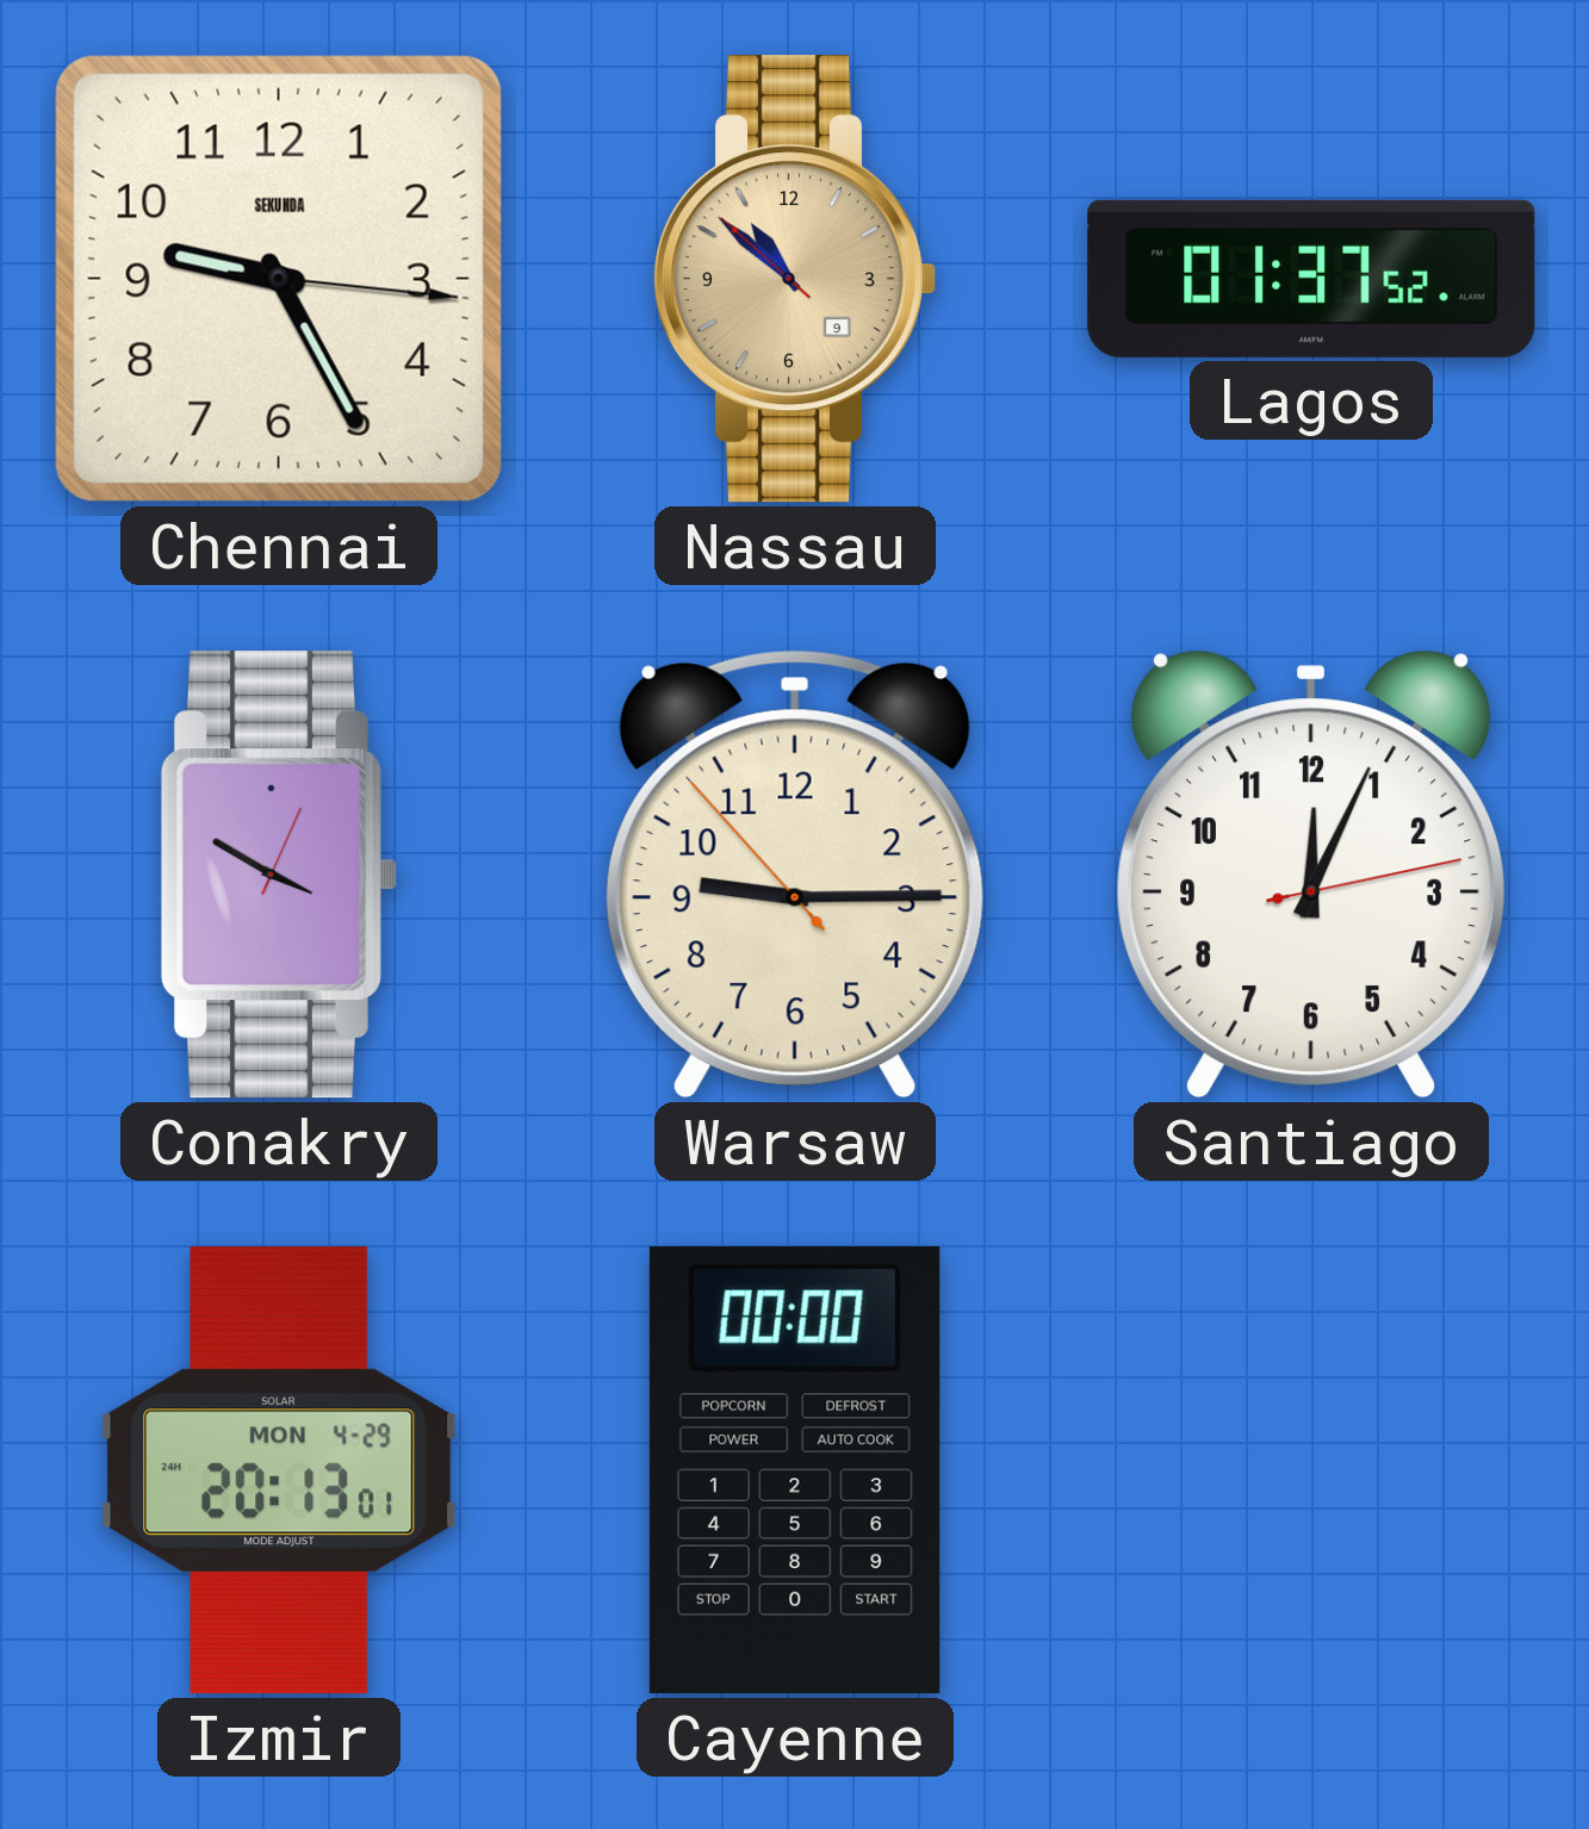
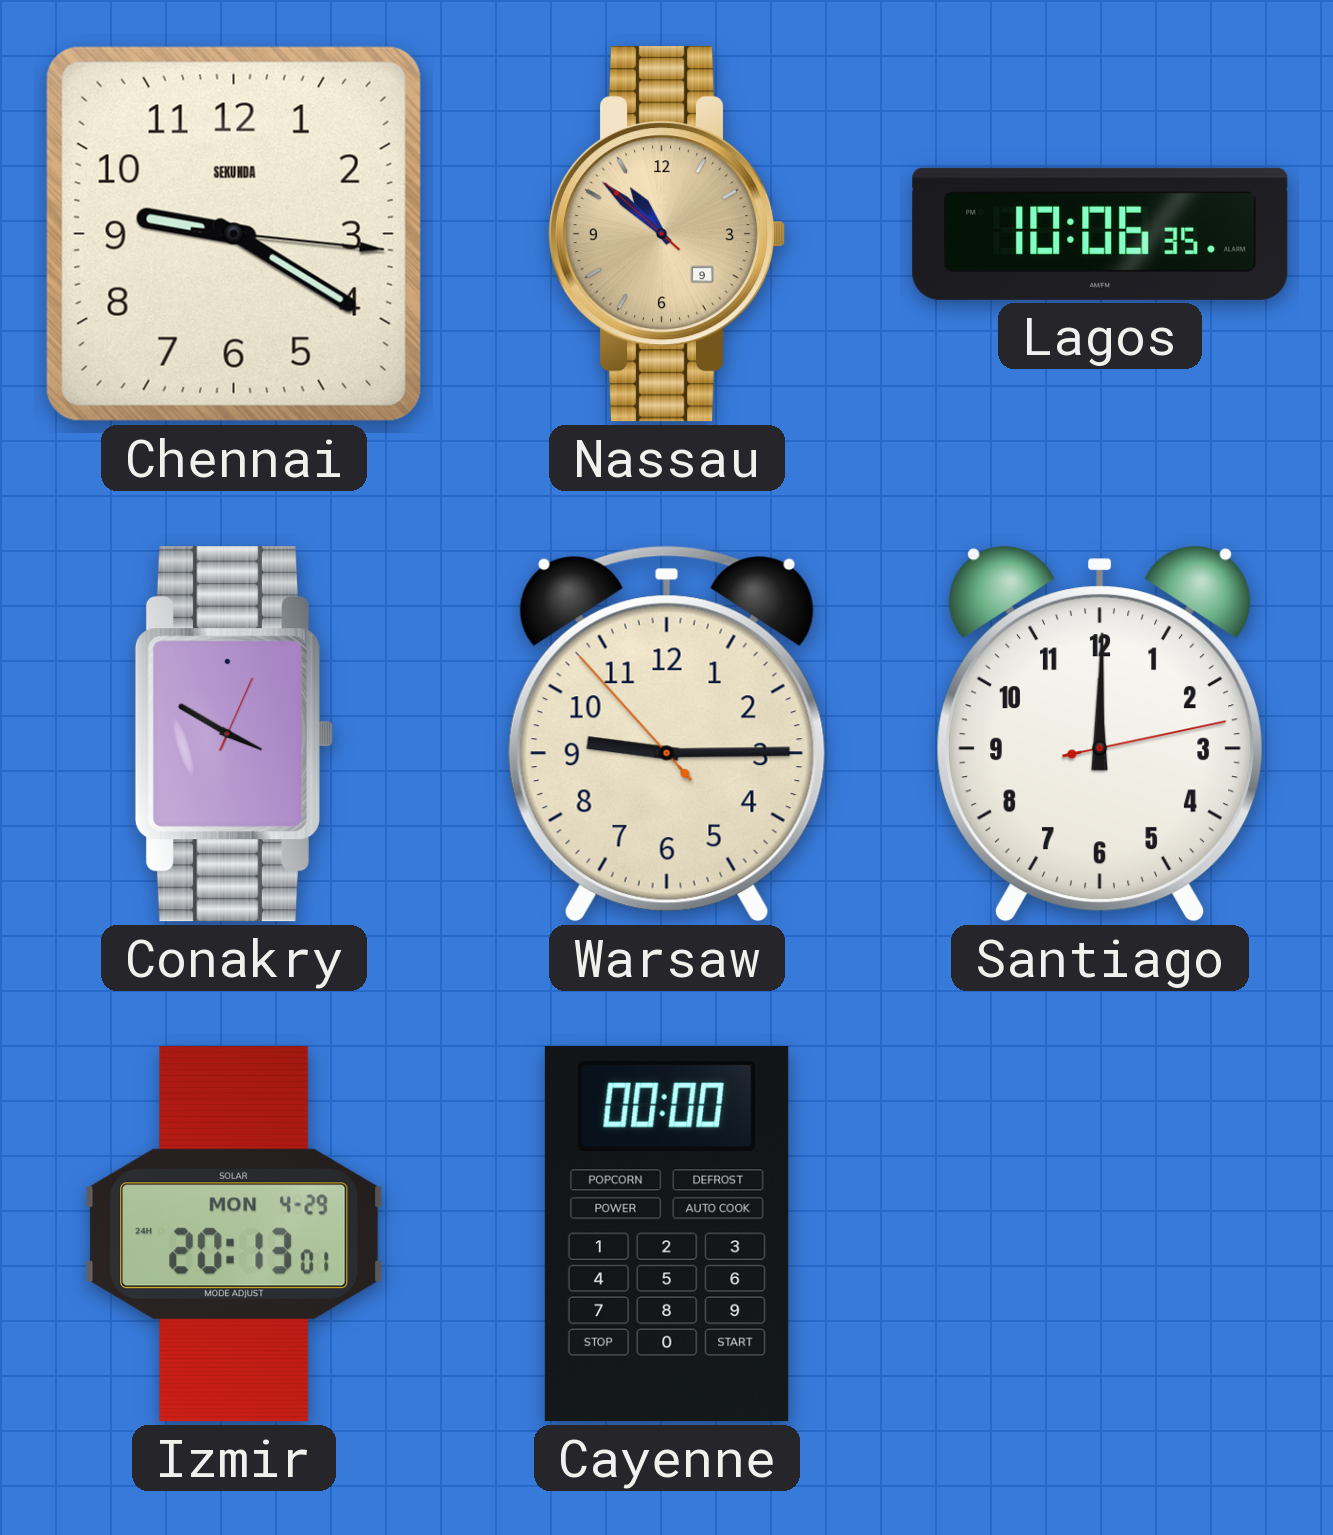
Chennai: 9:25 -> 9:20 (234, 234)
Lagos: 01:37 -> 10:06 (1100, 234)
Santiago: 12:04 -> 12:00 (1100, 734)
